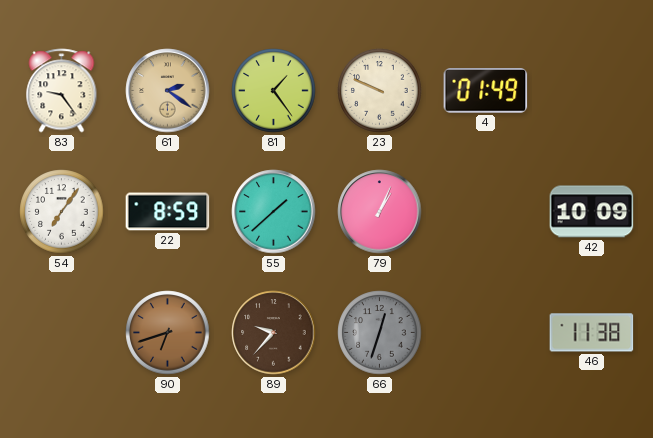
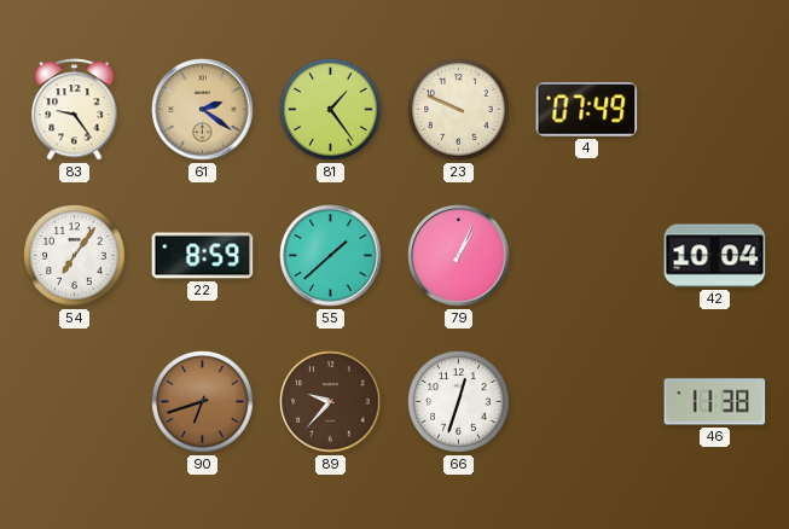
4: 01:49 -> 07:49 (587, 110)
42: 10:09 -> 10:04 (715, 256)
66 dial: grey -> white (459, 402)
